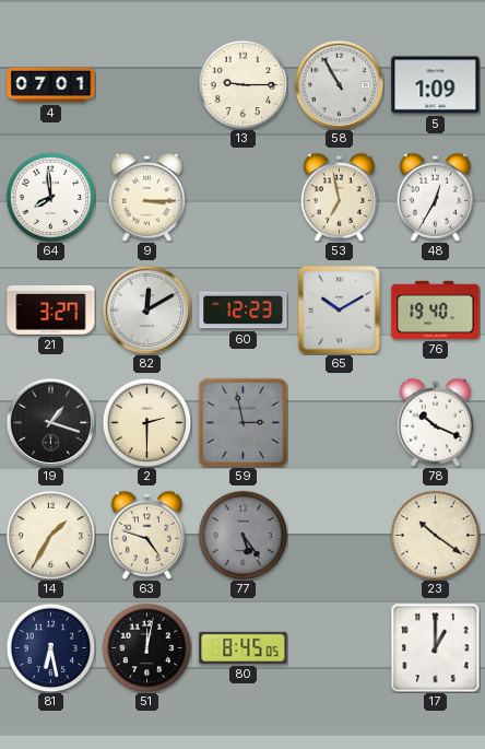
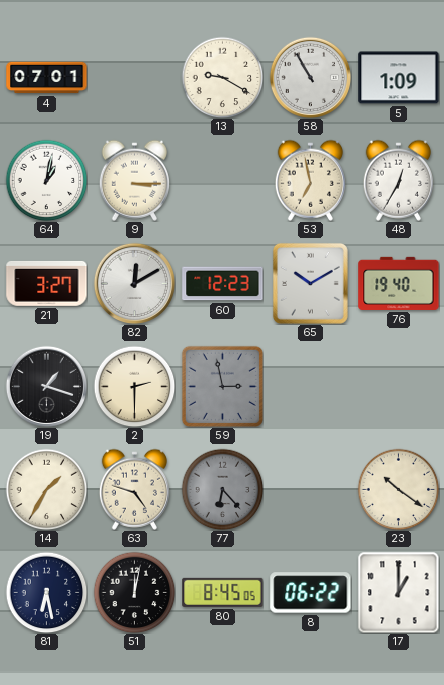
13: 9:15 -> 9:20 (222, 77)
64: 7:59 -> 1:02 (46, 180)
78: 10:19 -> none (435, 422)
77: 5:24 -> 6:23 (222, 489)
8: none -> 06:22 (311, 593)
